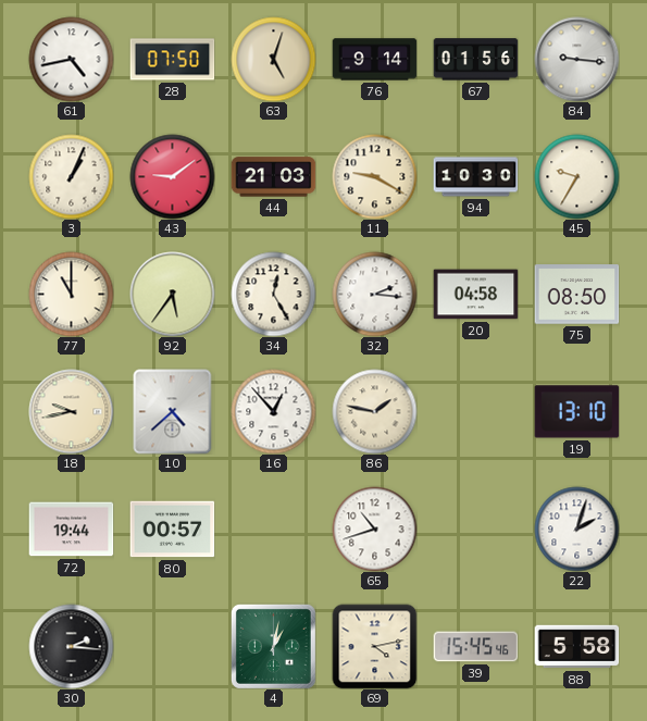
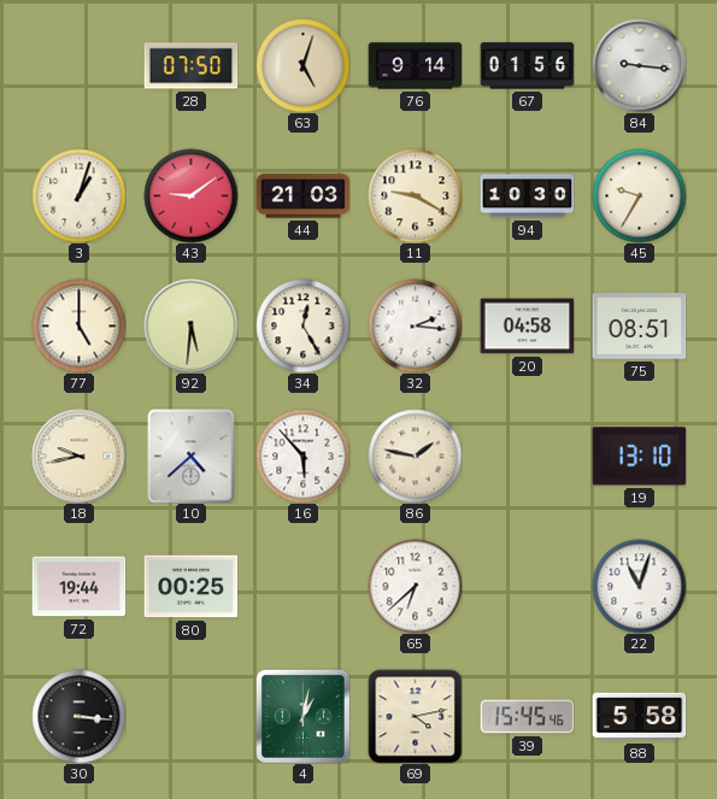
61: 4:43 -> none (71, 59)
3: 1:04 -> 1:03 (78, 195)
77: 11:00 -> 5:00 (78, 325)
92: 5:36 -> 5:31 (190, 325)
75: 08:50 -> 08:51 (639, 327)
16: 12:53 -> 5:53 (302, 456)
80: 00:57 -> 00:25 (190, 587)
65: 10:42 -> 6:38 (415, 586)
22: 2:03 -> 11:03 (639, 586)
30: 2:16 -> 3:16 (78, 716)
